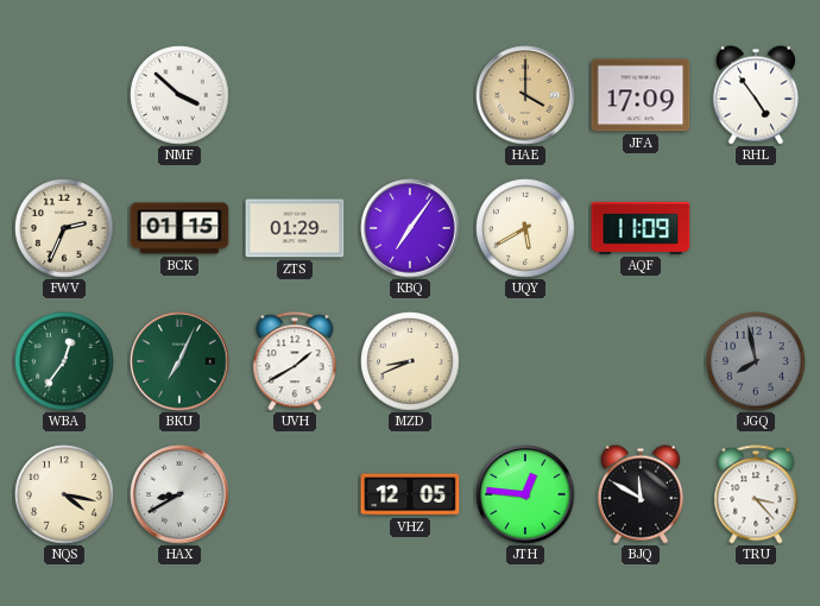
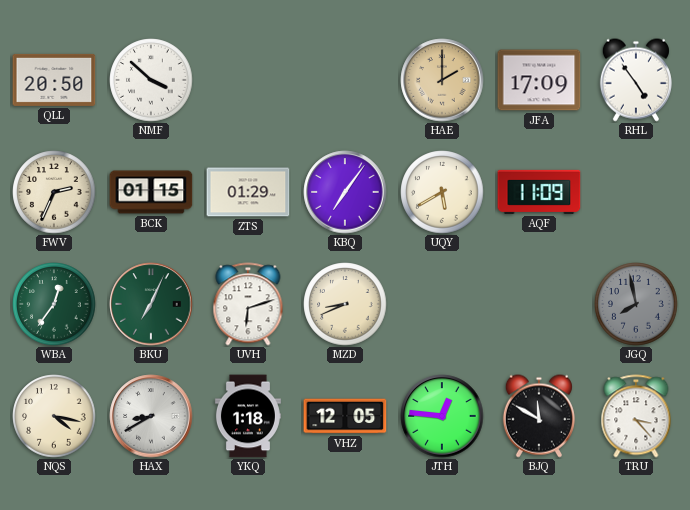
QLL: none -> 20:50 (54, 80)
HAE: 4:00 -> 2:00 (442, 80)
UVH: 1:40 -> 6:12 (248, 304)
YKQ: none -> 1:18 (248, 416)
